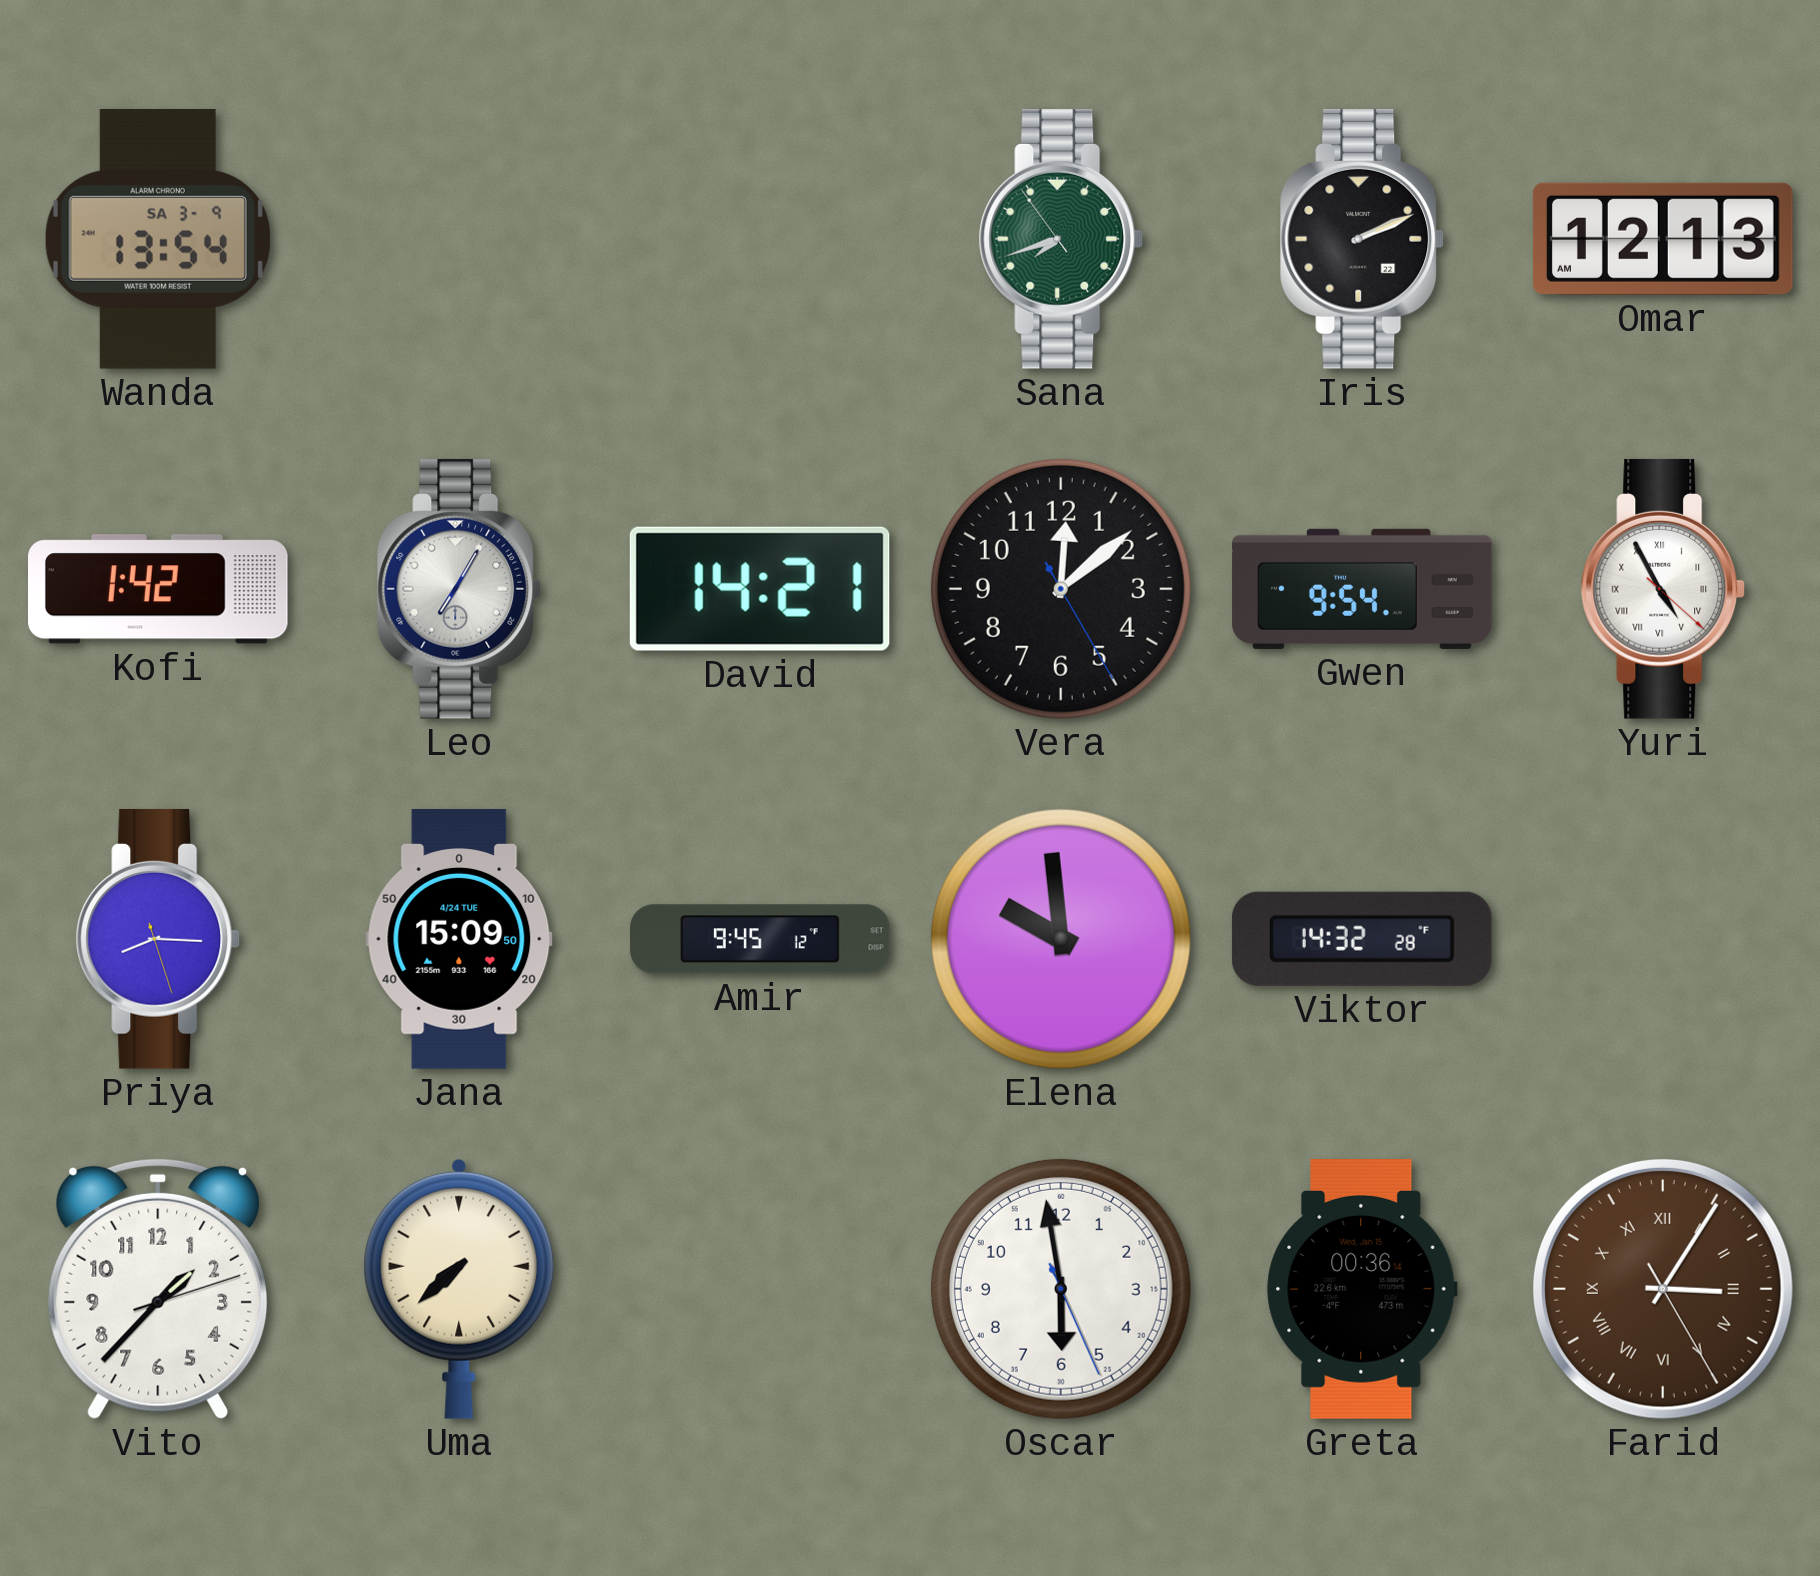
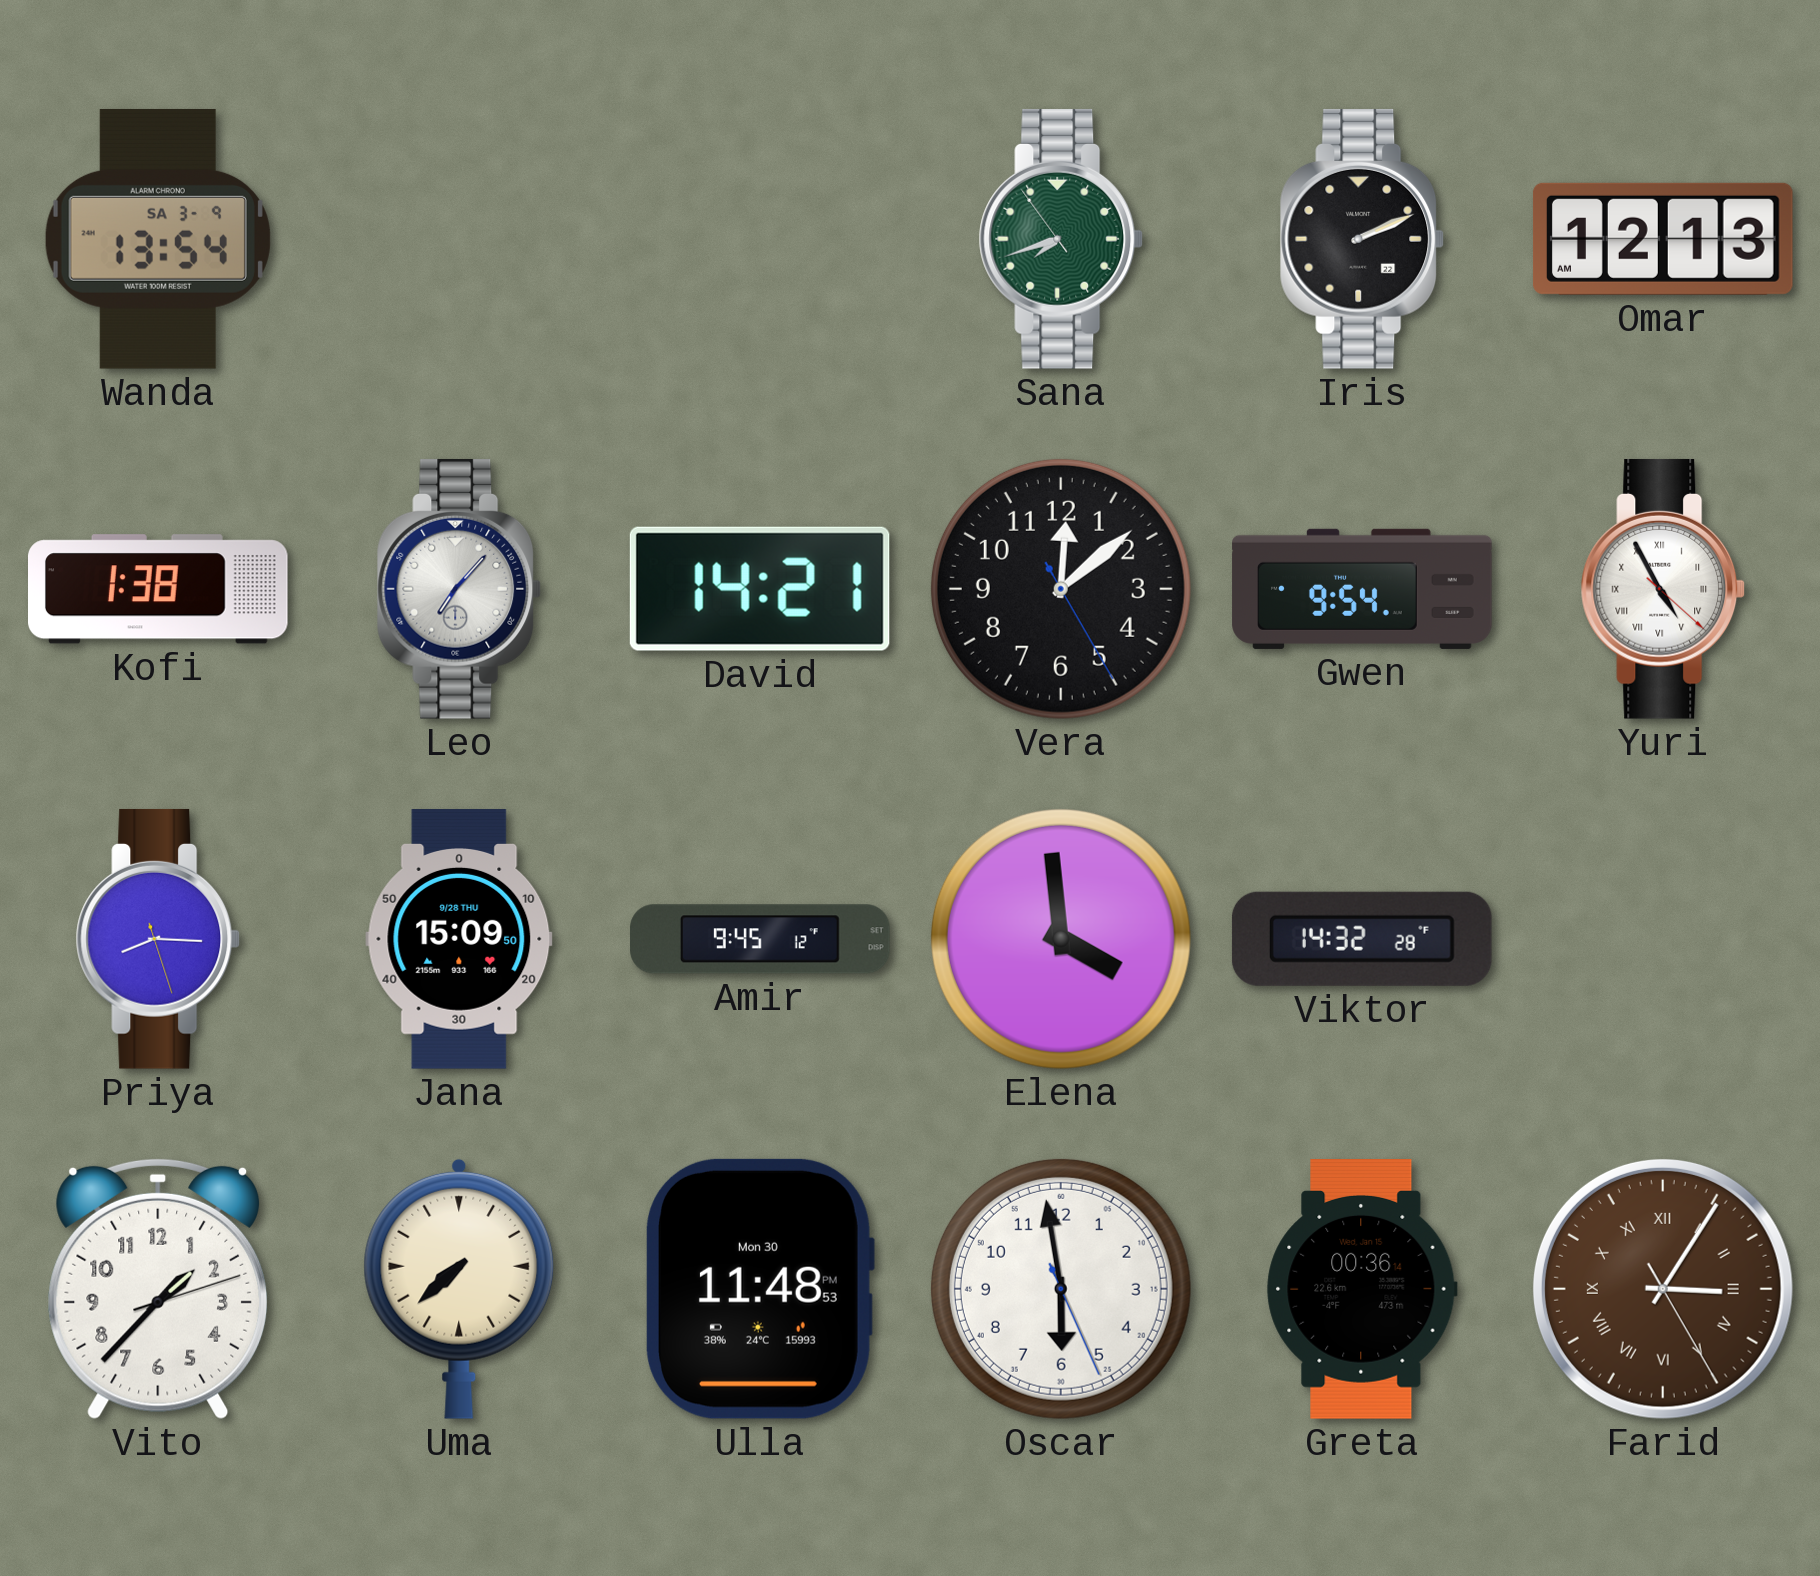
Kofi: 1:42 -> 1:38 (159, 589)
Leo: 7:05 -> 7:07 (459, 589)
Jana date: 4/24 TUE -> 9/28 THU (459, 939)
Elena: 9:59 -> 3:59 (1061, 939)
Ulla: none -> 11:48 (760, 1289)
